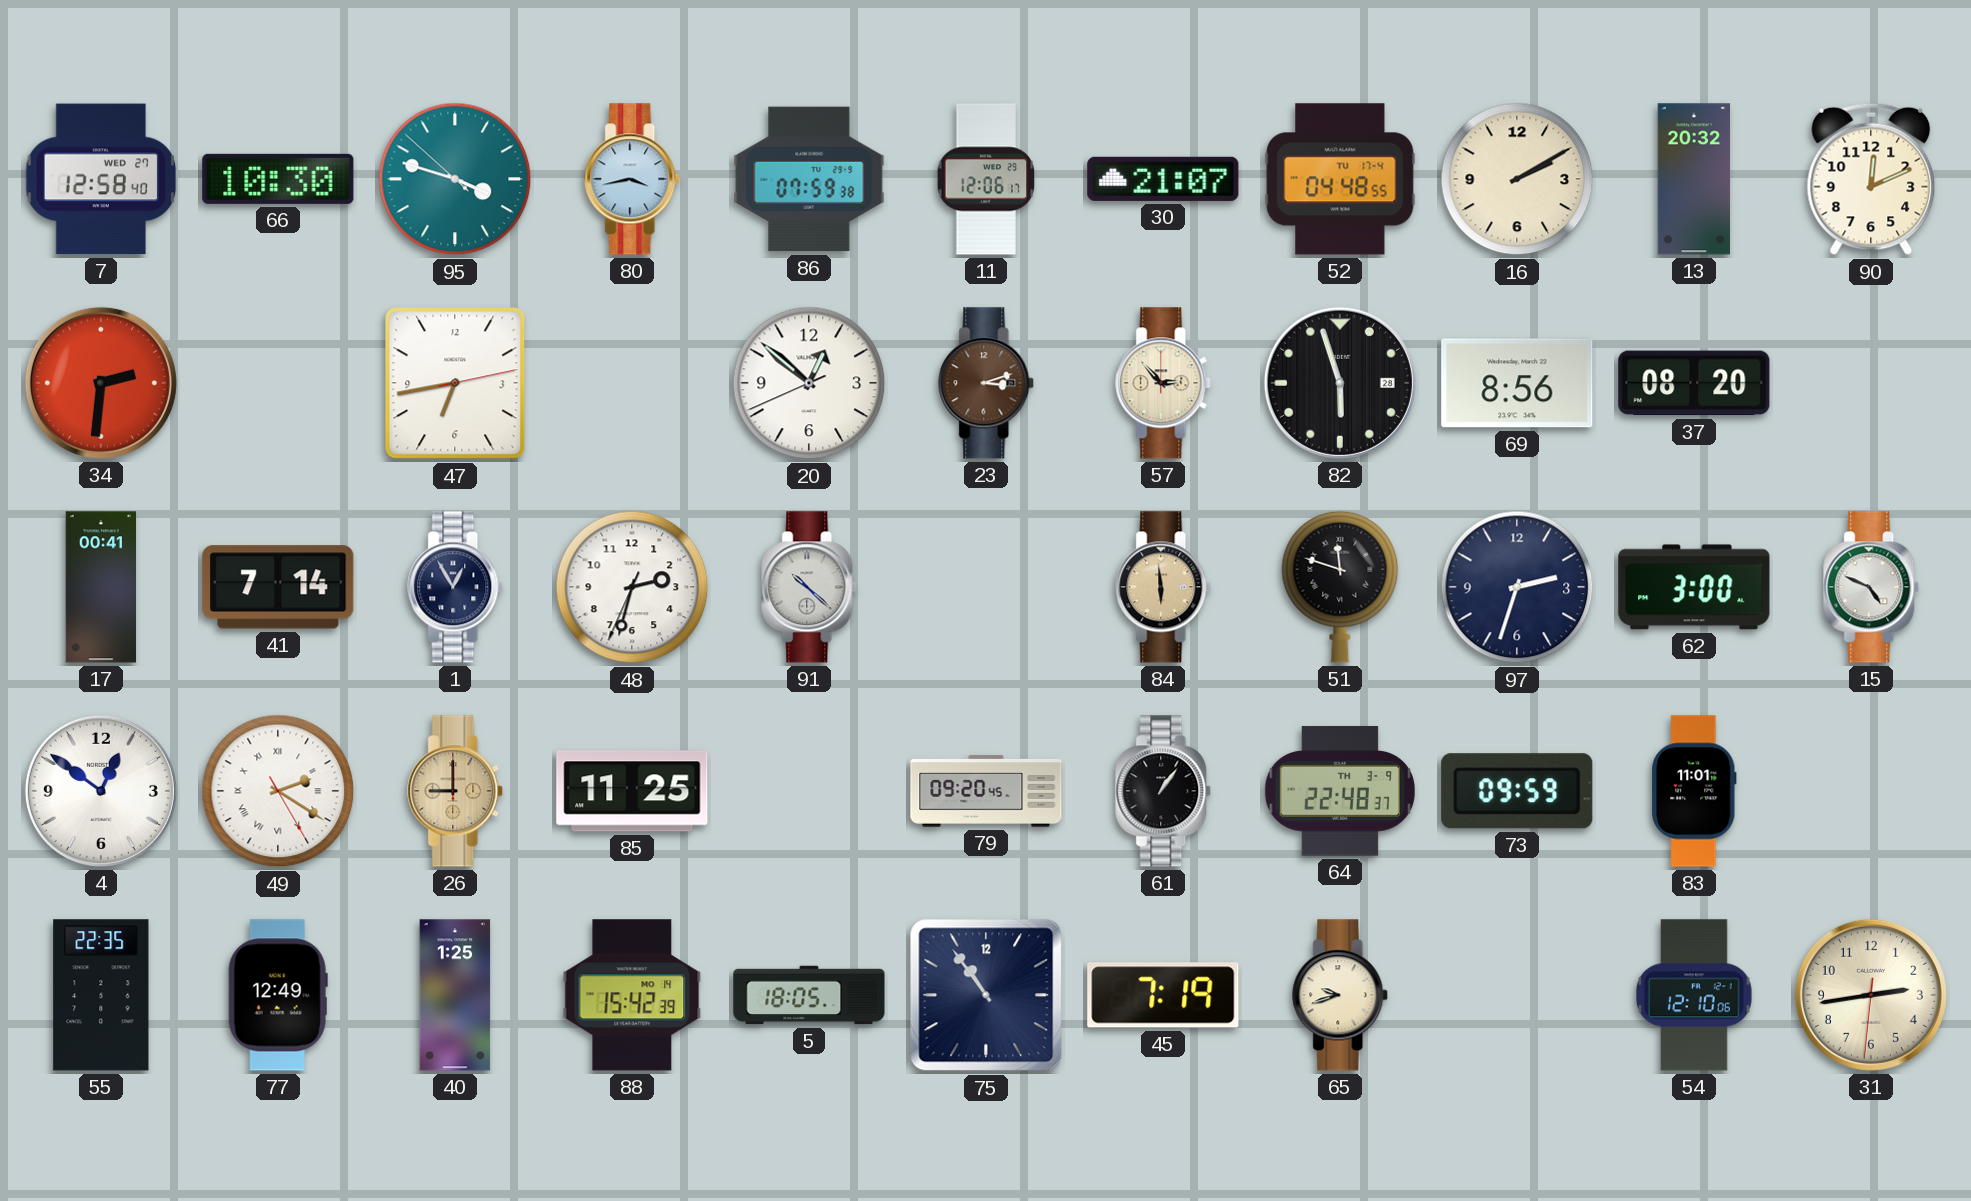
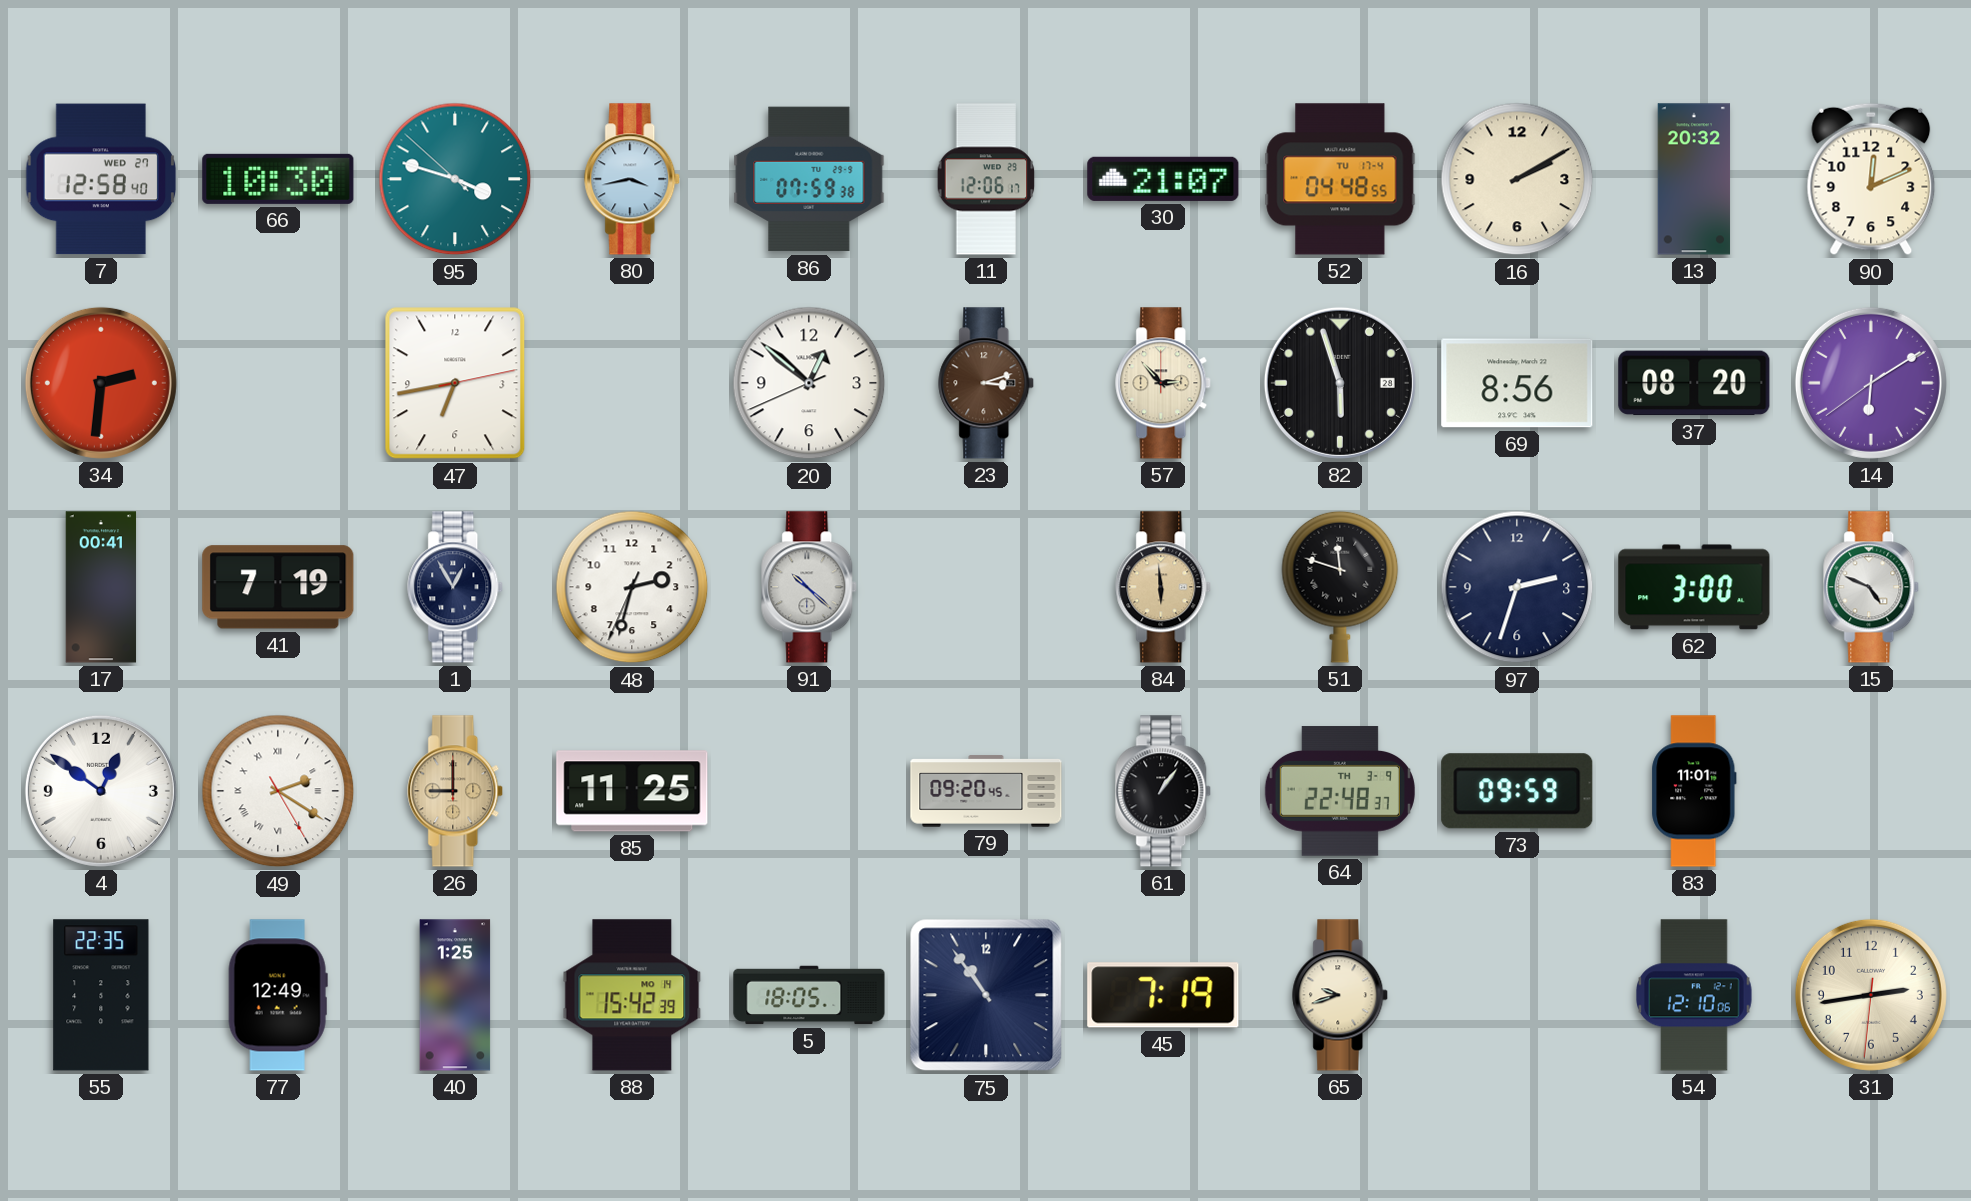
14: none -> 6:09 (1871, 383)
41: 7:14 -> 7:19 (278, 587)
